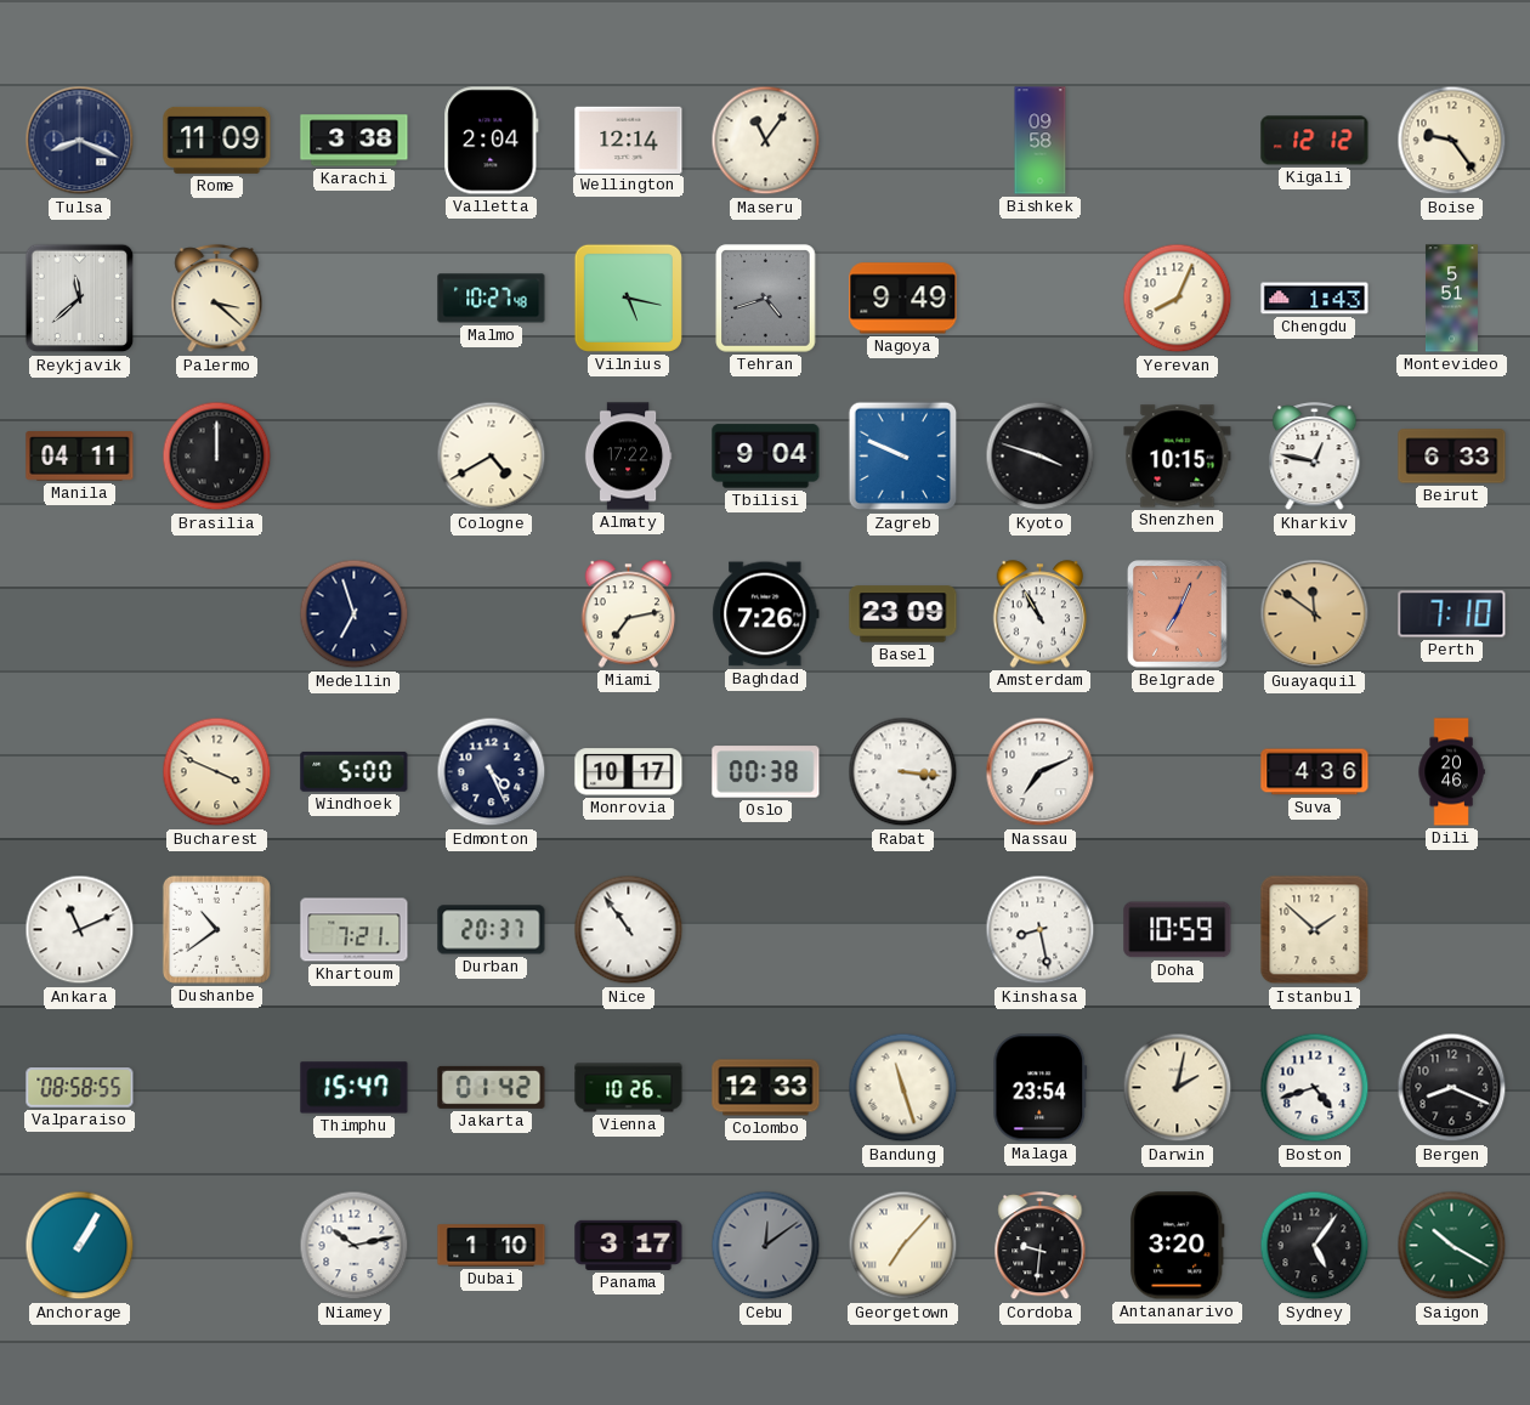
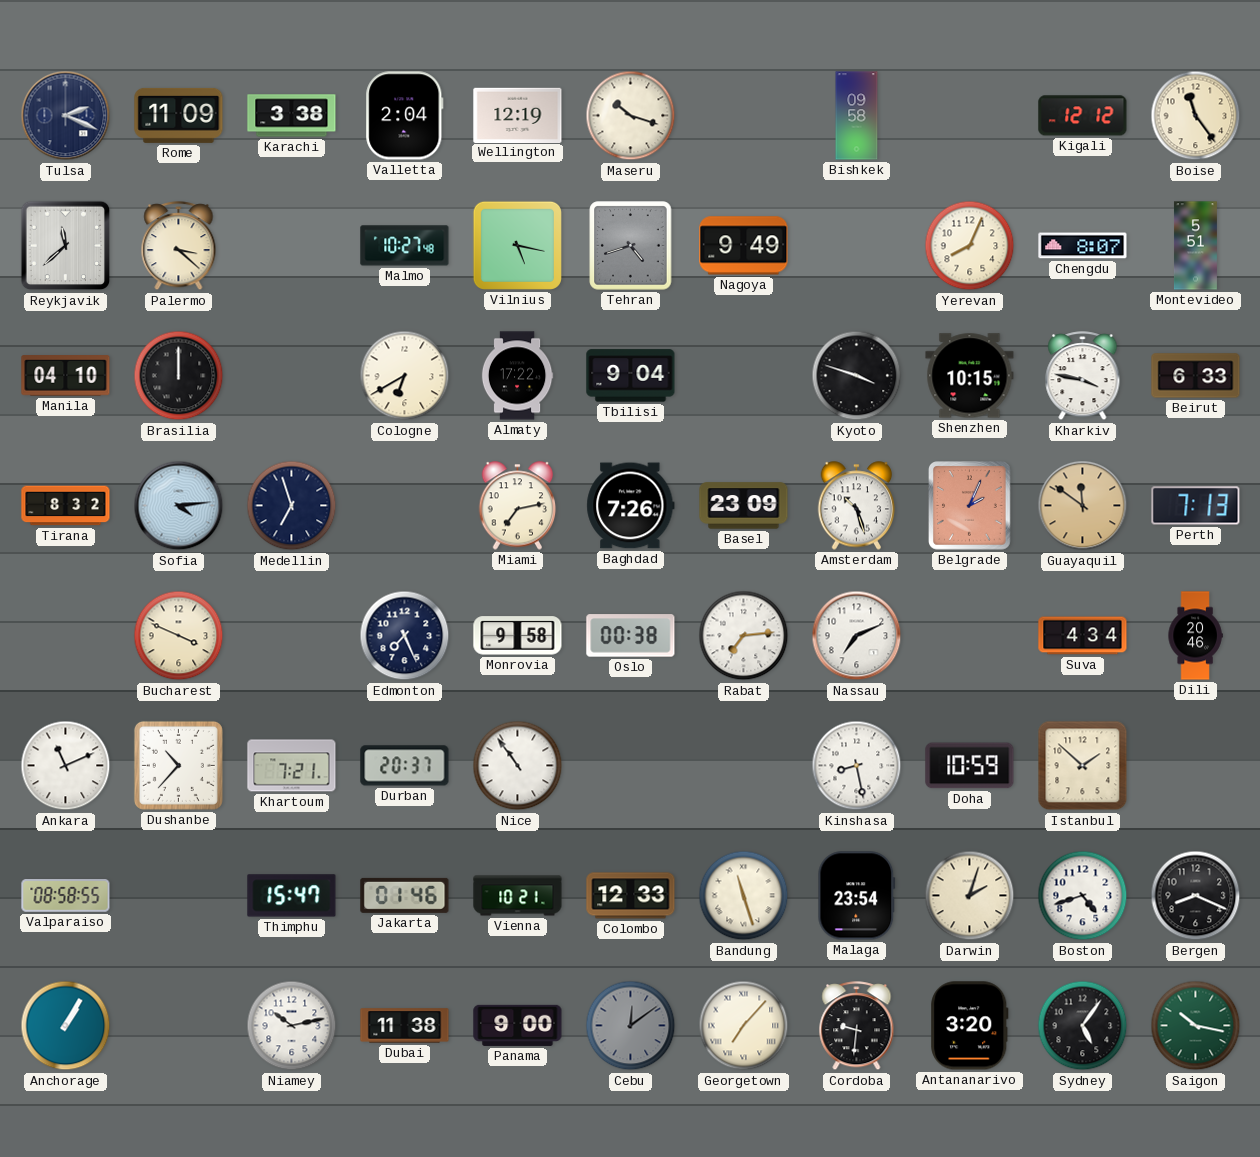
Tulsa: 8:19 -> 2:19 (66, 116)
Wellington: 12:14 -> 12:19 (518, 115)
Maseru: 11:06 -> 10:18 (631, 116)
Boise: 9:24 -> 11:24 (1196, 116)
Chengdu: 1:43 -> 8:07 (1083, 246)
Manila: 04:11 -> 04:10 (66, 376)
Cologne: 4:40 -> 6:40 (405, 376)
Zagreb: 9:49 -> none (903, 457)
Kharkiv: 12:47 -> 3:47 (1083, 376)
Tirana: none -> 8:32 (66, 506)
Sofia: none -> 4:14 (179, 506)
Amsterdam: 10:55 -> 10:27 (857, 506)
Belgrade: 7:04 -> 2:04 (970, 506)
Perth: 7:10 -> 7:13 (1196, 506)
Windhoek: 5:00 -> none (355, 771)
Edmonton: 4:26 -> 7:26 (405, 636)
Monrovia: 10:17 -> 9:58 (518, 636)
Rabat: 3:16 -> 7:14 (744, 636)
Suva: 4:36 -> 4:34 (1083, 636)
Dushanbe: 10:39 -> 10:37 (178, 765)
Jakarta: 01:42 -> 01:46 (405, 895)
Vienna: 10:26 -> 10:21 (518, 896)
Darwin: 2:02 -> 2:03 (970, 896)
Dubai: 1:10 -> 11:38 (405, 1026)
Panama: 3:17 -> 9:00 (518, 1025)
Saigon: 10:20 -> 10:17 (1196, 1026)
